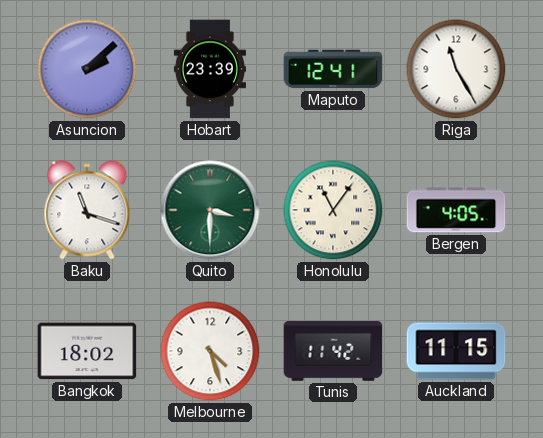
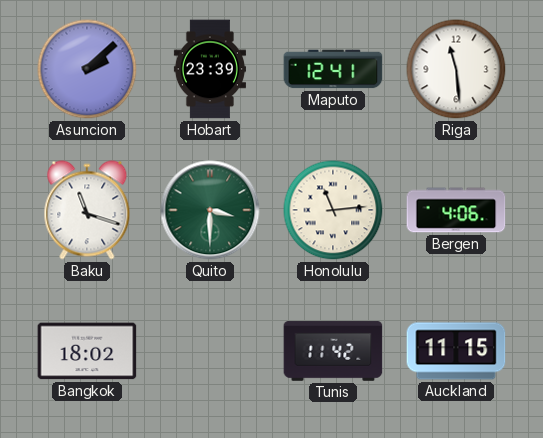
Riga: 11:25 -> 11:29 (456, 69)
Honolulu: 11:06 -> 11:14 (333, 210)
Bergen: 4:05 -> 4:06 (456, 210)
Melbourne: 4:27 -> none (210, 351)
